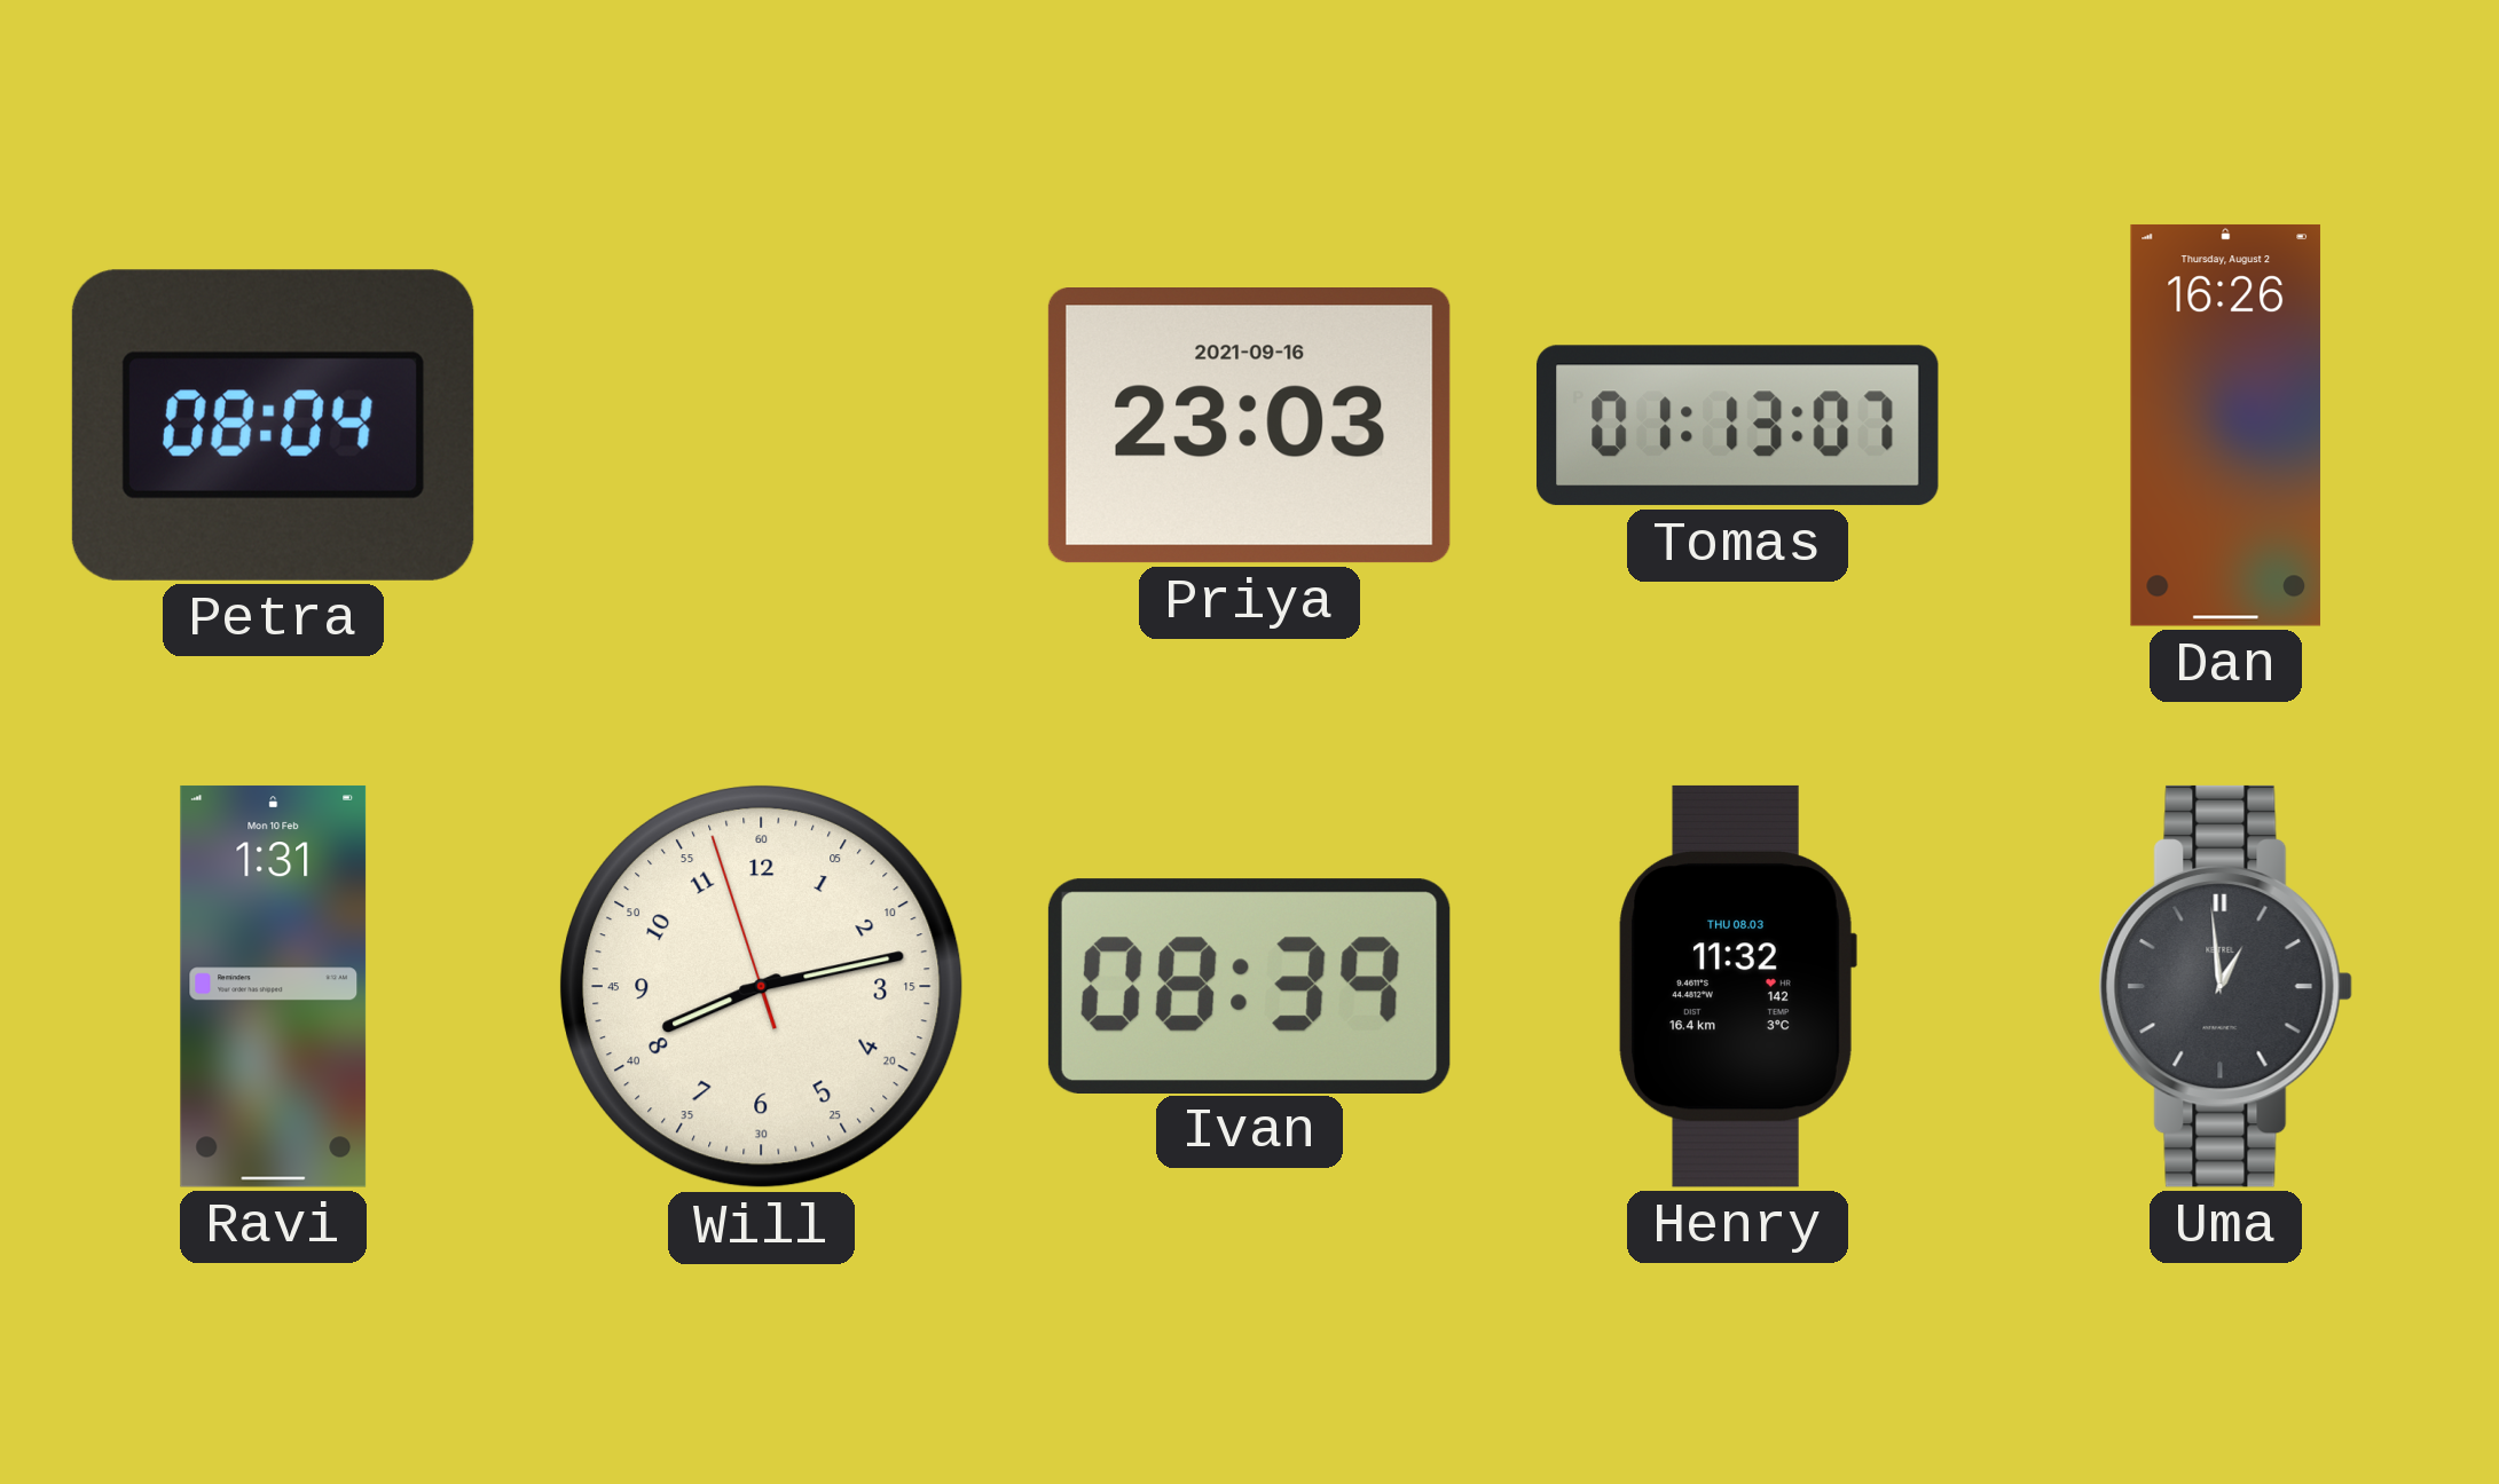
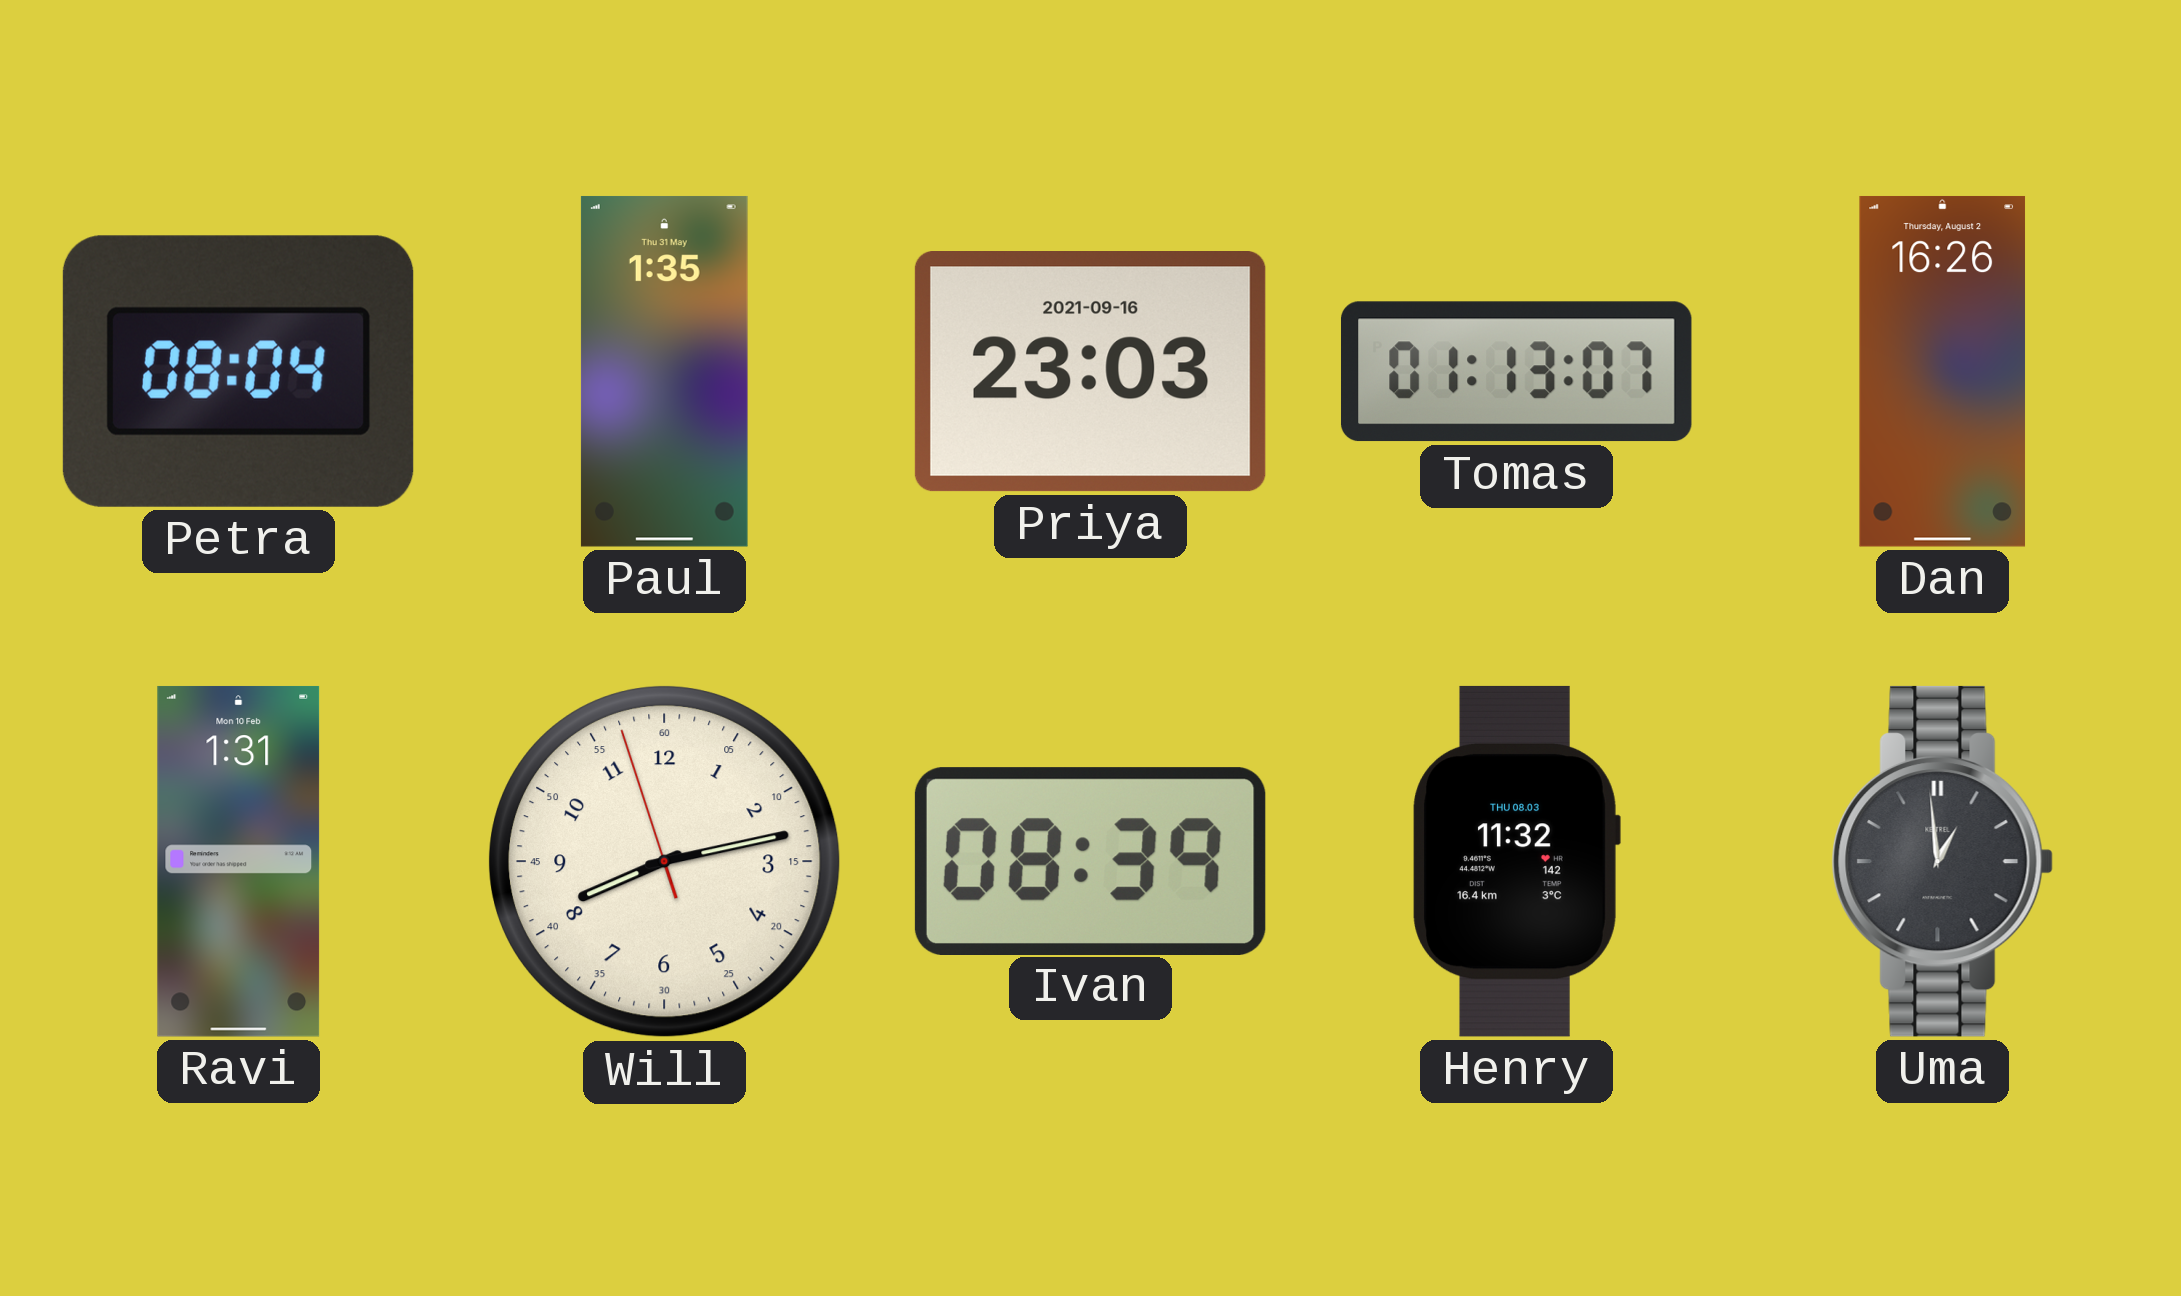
Paul: none -> 1:35 (664, 371)
